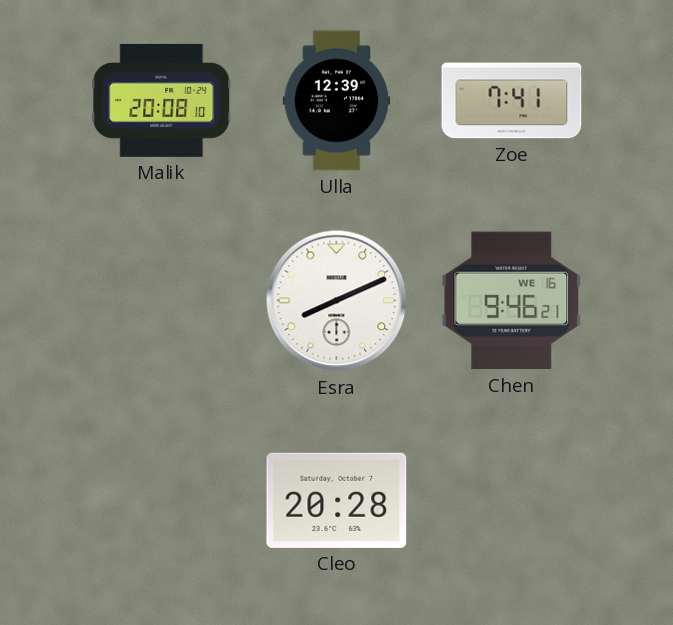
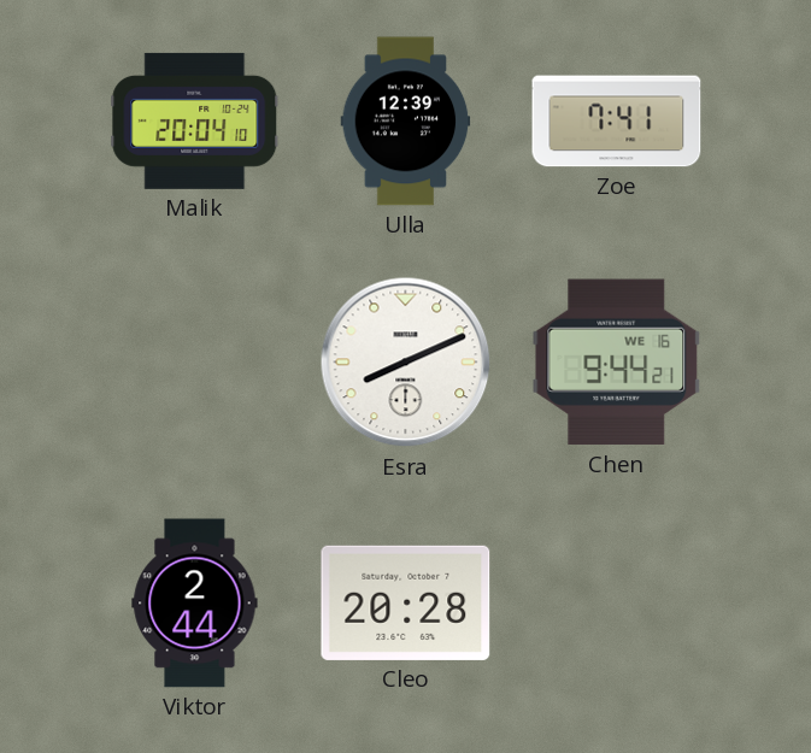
Malik: 20:08 -> 20:04 (195, 120)
Chen: 9:46 -> 9:44 (617, 363)
Viktor: none -> 2:44 (195, 604)
